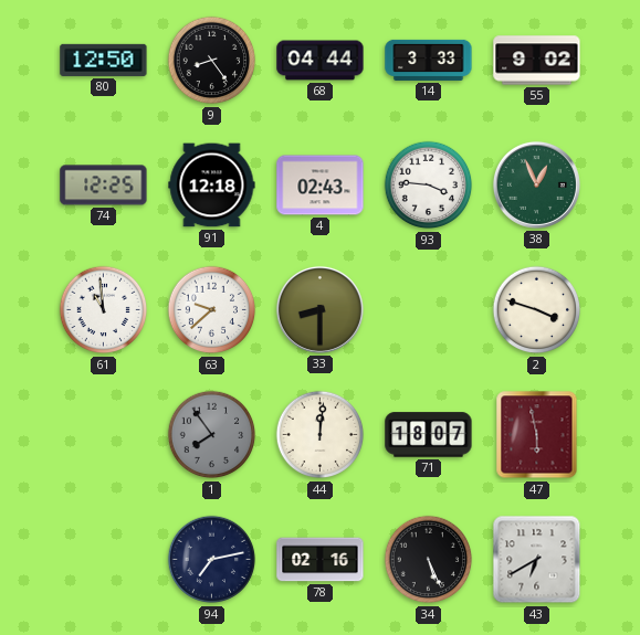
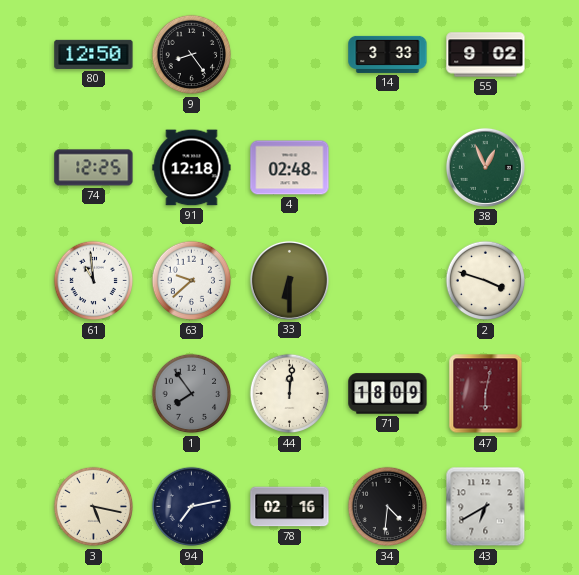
68: 04:44 -> none (321, 61)
4: 02:43 -> 02:48 (290, 168)
93: 3:46 -> none (429, 186)
33: 8:30 -> 6:30 (289, 280)
71: 18:07 -> 18:09 (388, 394)
47: 5:58 -> 6:02 (486, 394)
3: none -> 5:17 (94, 507)
34: 5:26 -> 4:31 (388, 507)
